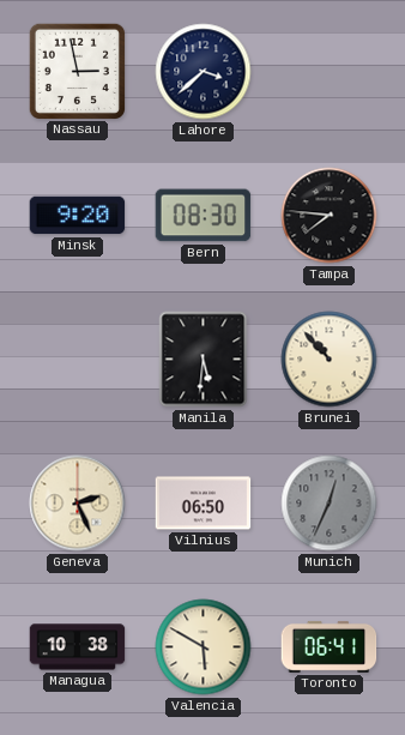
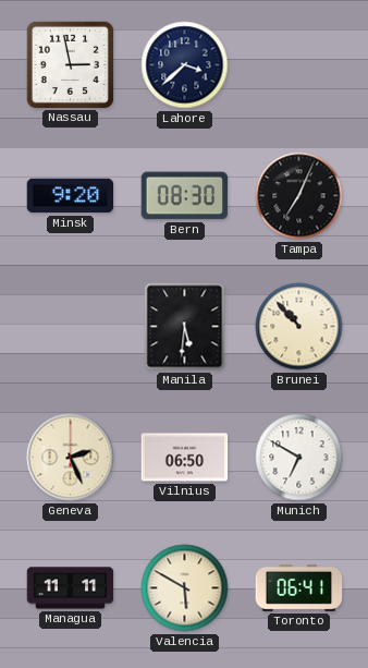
Tampa: 7:46 -> 7:04 (299, 196)
Munich: 12:34 -> 6:50 (299, 458)
Munich dial: grey -> white (299, 458)
Managua: 10:38 -> 11:11 (71, 588)
